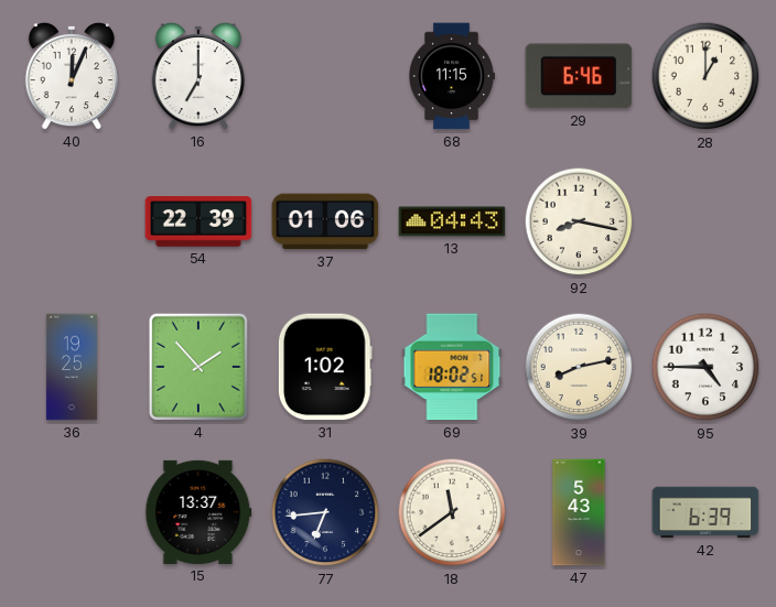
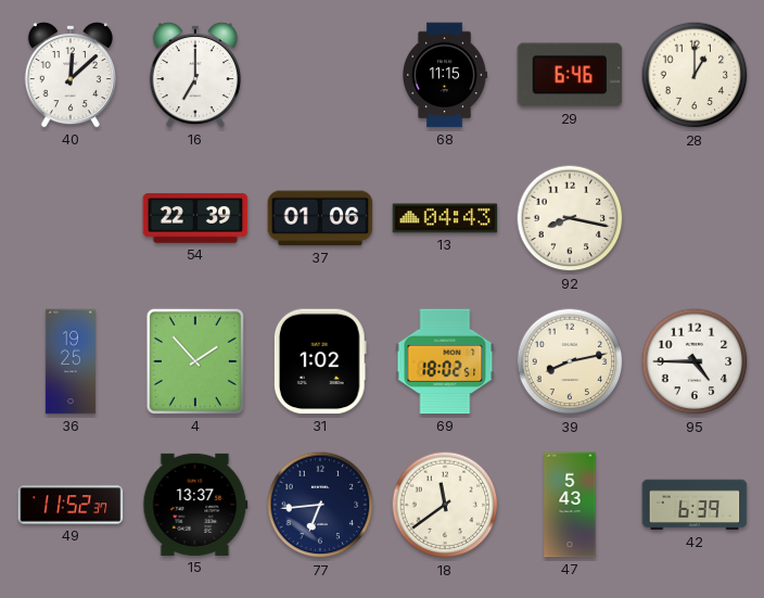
40: 12:04 -> 12:08 (71, 75)
49: none -> 11:52 (71, 505)
